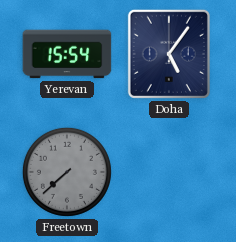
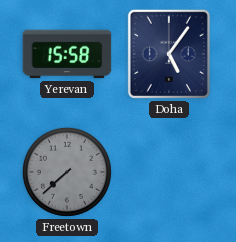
Yerevan: 15:54 -> 15:58 (67, 54)
